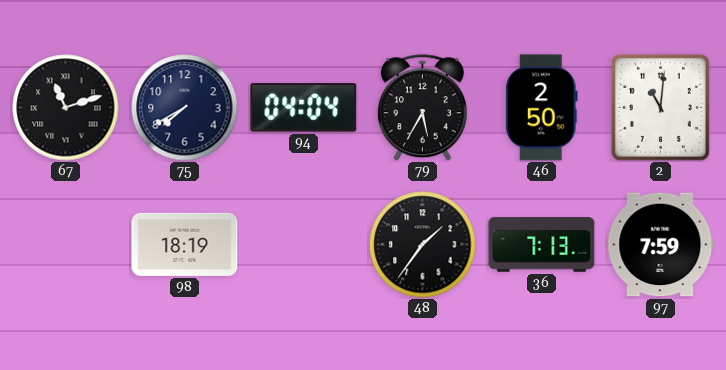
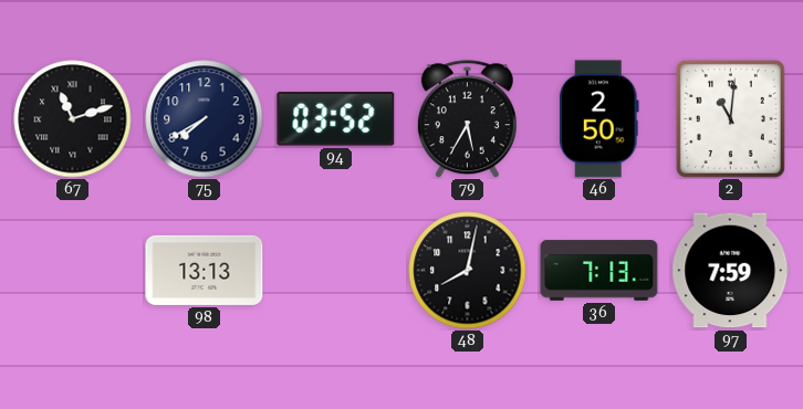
94: 04:04 -> 03:52 (336, 119)
98: 18:19 -> 13:13 (205, 270)
48: 1:36 -> 8:02 (468, 271)
